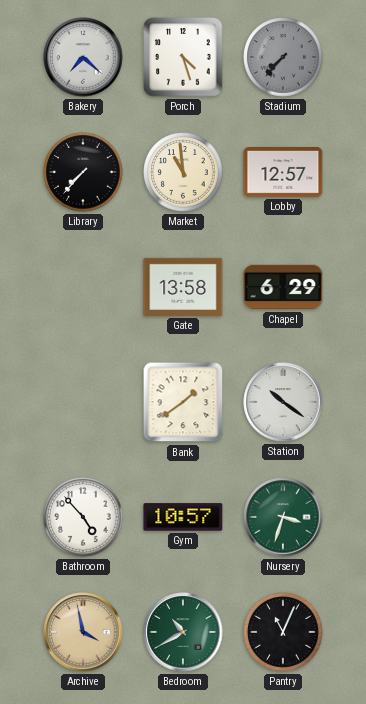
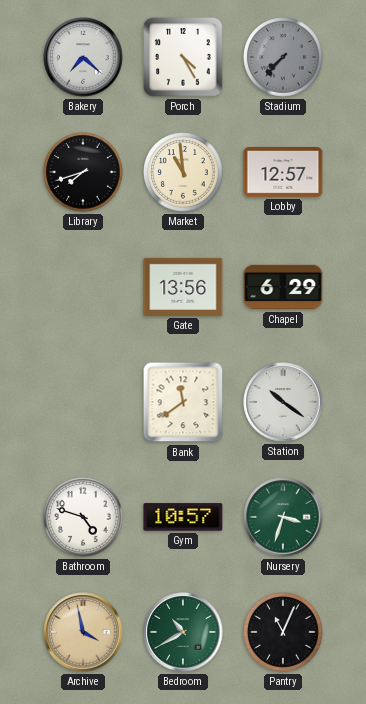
Porch: 4:27 -> 4:25 (183, 57)
Library: 7:37 -> 7:42 (83, 172)
Gate: 13:58 -> 13:56 (183, 287)
Bank: 1:39 -> 11:39 (183, 402)
Bathroom: 4:53 -> 4:48 (83, 517)
